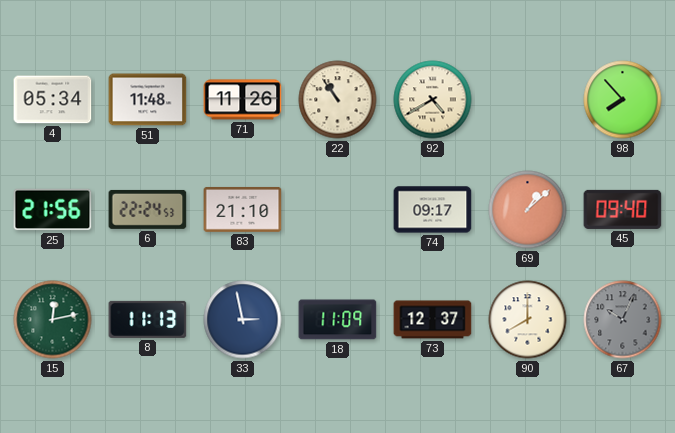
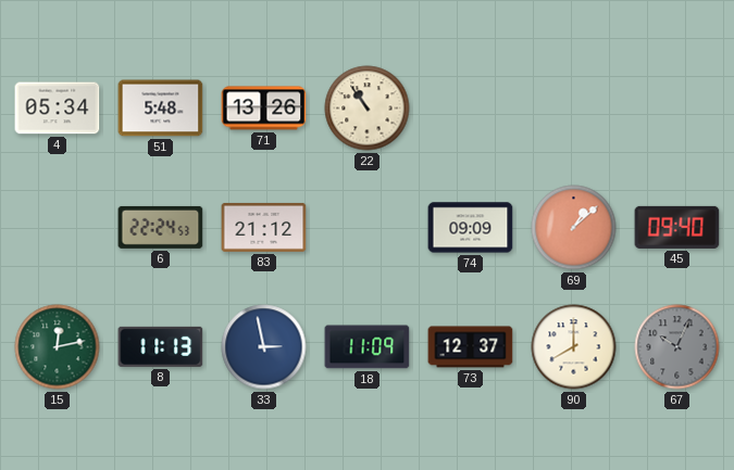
51: 11:48 -> 5:48 (161, 109)
71: 11:26 -> 13:26 (264, 109)
92: 4:40 -> none (433, 100)
98: 7:53 -> none (623, 100)
25: 21:56 -> none (53, 210)
83: 21:10 -> 21:12 (264, 227)
74: 09:17 -> 09:09 (471, 228)
